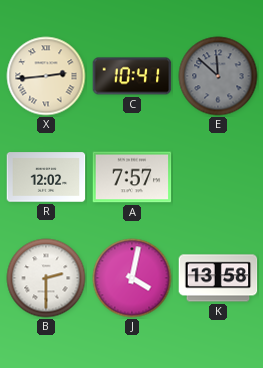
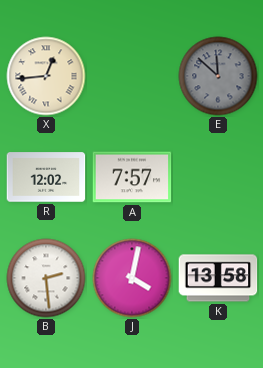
X: 2:44 -> 12:44 (46, 76)
C: 10:41 -> none (132, 76)
B: 2:30 -> 2:29 (46, 278)
